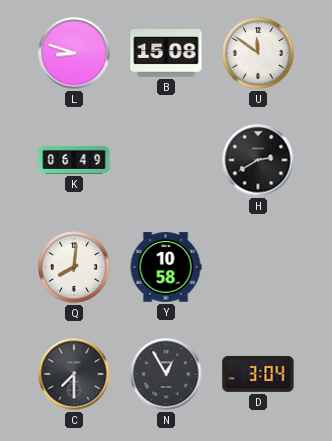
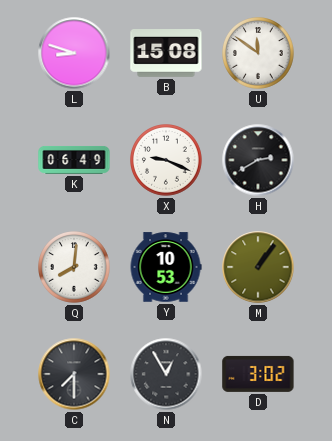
X: none -> 9:19 (167, 161)
Y: 10:58 -> 10:53 (166, 267)
M: none -> 1:06 (258, 267)
D: 3:04 -> 3:02 (258, 374)
